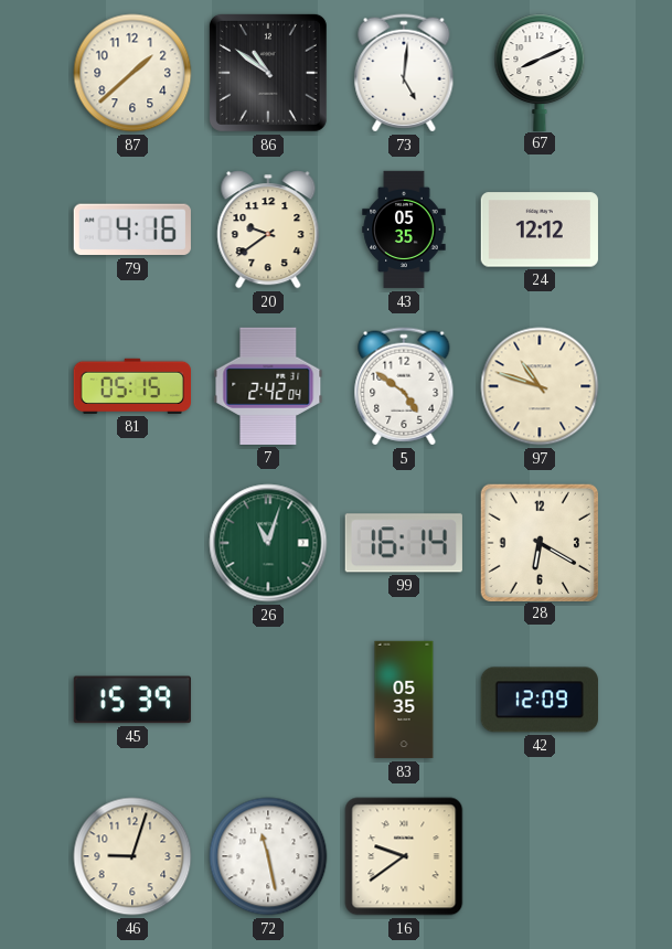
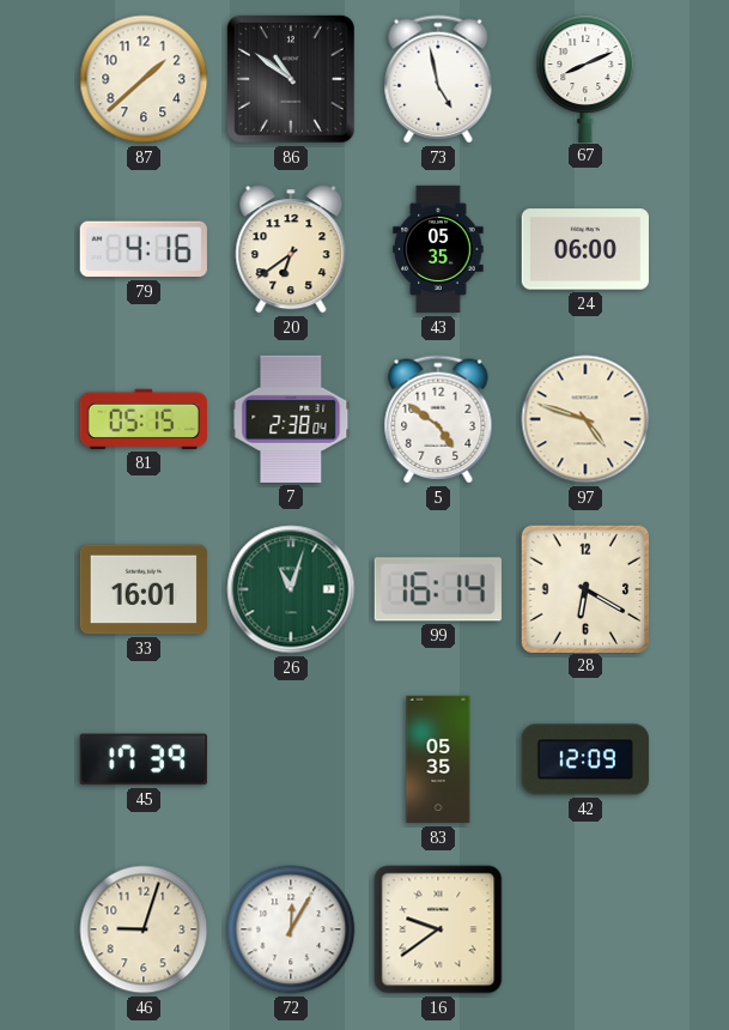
73: 5:01 -> 4:58 (438, 79)
20: 9:39 -> 6:39 (291, 249)
24: 12:12 -> 06:00 (585, 249)
7: 2:42 -> 2:38 (291, 419)
97: 10:48 -> 4:48 (585, 419)
33: none -> 16:01 (142, 589)
45: 15:39 -> 17:39 (144, 759)
72: 11:28 -> 12:05 (291, 929)
